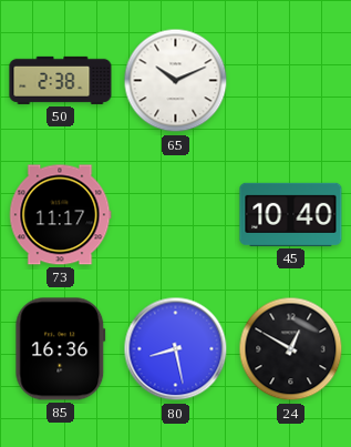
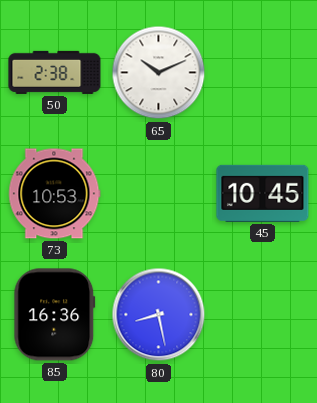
73: 11:17 -> 10:53 (55, 194)
45: 10:40 -> 10:45 (263, 193)
24: 12:50 -> none (291, 349)
